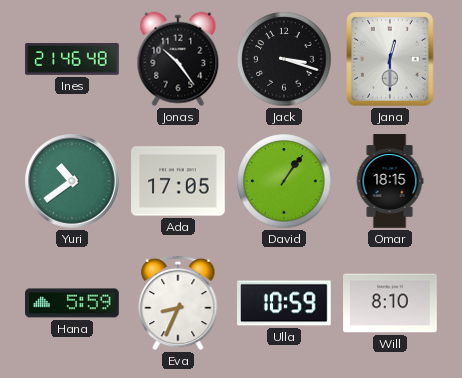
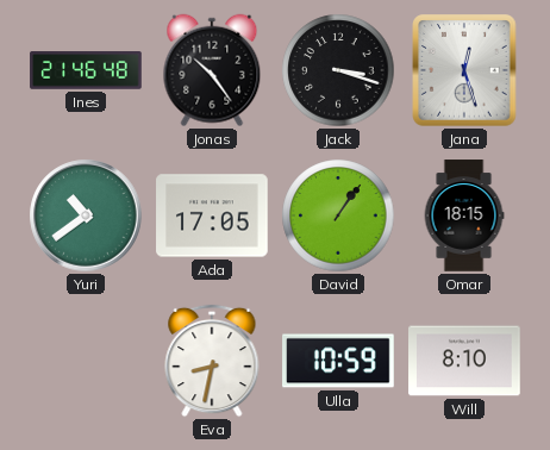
Jana: 12:30 -> 12:27 (464, 70)
Hana: 5:59 -> none (72, 303)
Eva: 8:34 -> 8:32 (212, 361)
